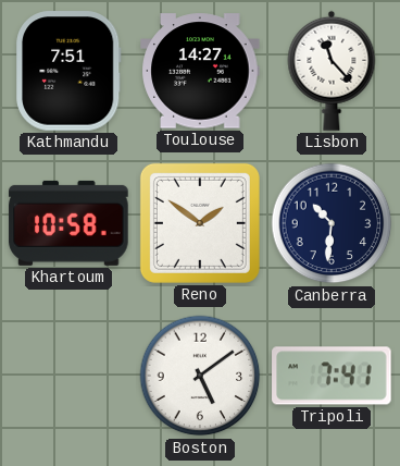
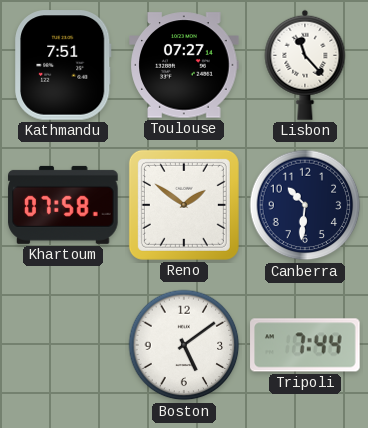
Toulouse: 14:27 -> 07:27 (184, 65)
Khartoum: 10:58 -> 07:58 (63, 205)
Tripoli: 7:41 -> 7:44 (305, 345)
